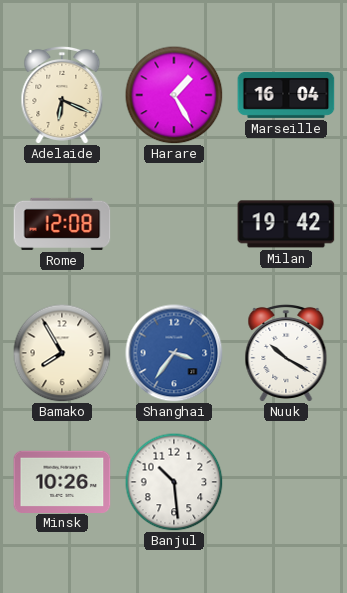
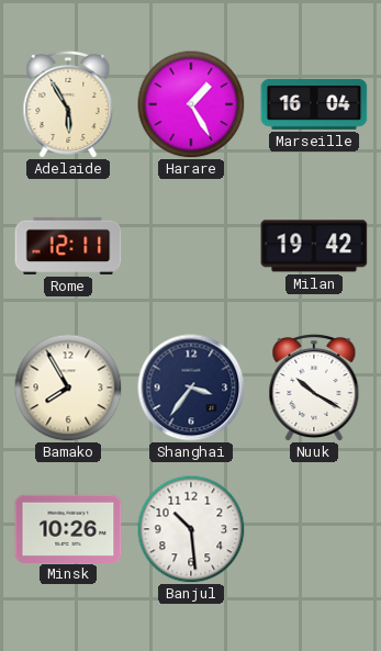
Adelaide: 6:19 -> 5:55 (68, 104)
Rome: 12:08 -> 12:11 (68, 246)
Shanghai dial: blue -> navy (191, 388)
